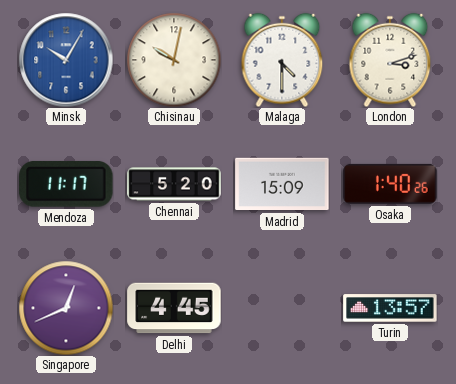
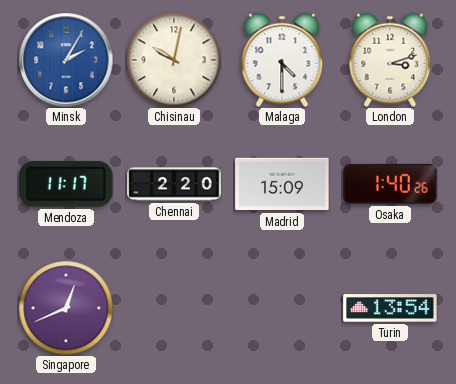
Minsk: 10:05 -> 2:05 (66, 60)
Chennai: 5:20 -> 2:20 (174, 184)
Delhi: 4:45 -> none (174, 308)
Turin: 13:57 -> 13:54 (390, 308)
